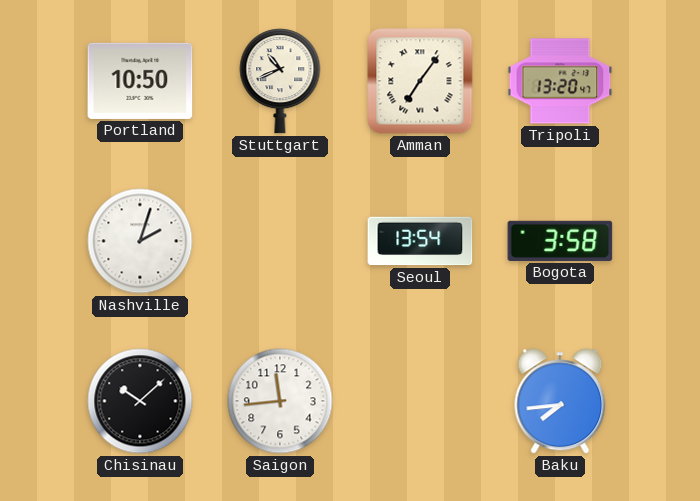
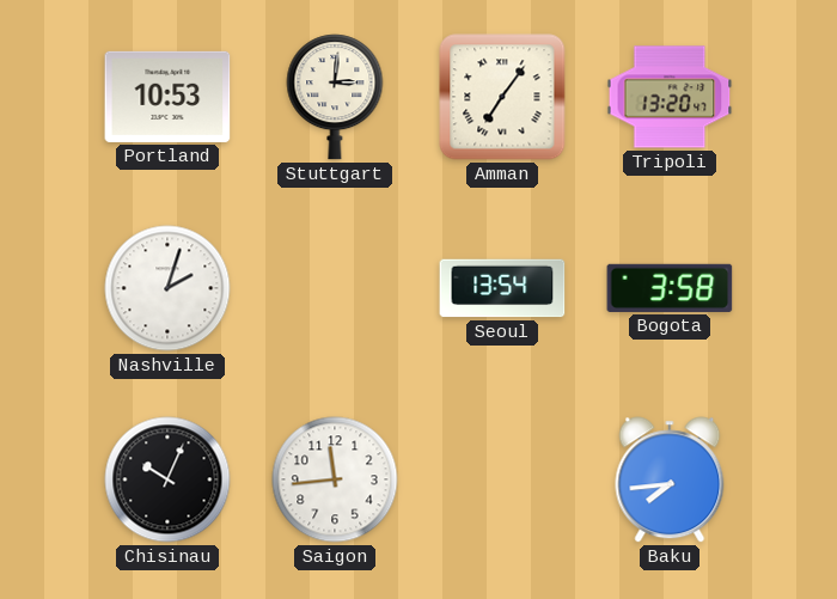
Portland: 10:50 -> 10:53 (167, 97)
Stuttgart: 10:41 -> 3:01 (335, 97)
Chisinau: 10:08 -> 10:04 (167, 479)
